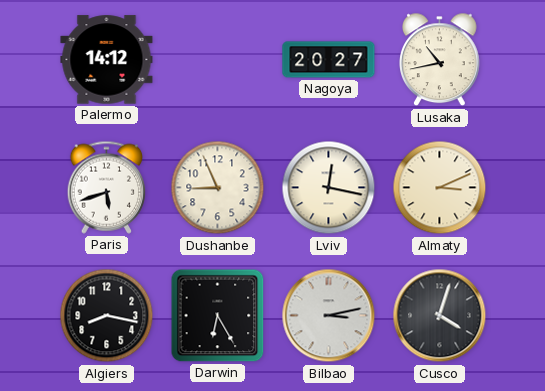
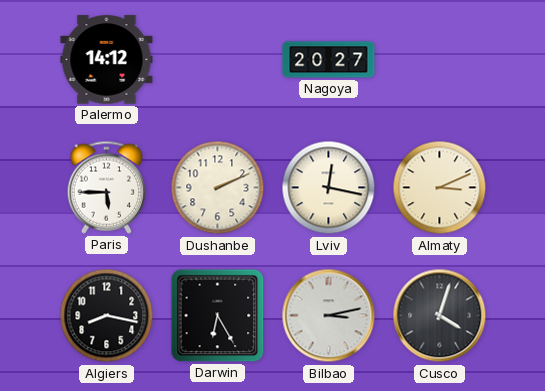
Lusaka: 10:43 -> none (440, 60)
Paris: 5:42 -> 5:45 (106, 187)
Dushanbe: 8:56 -> 2:11 (218, 188)
